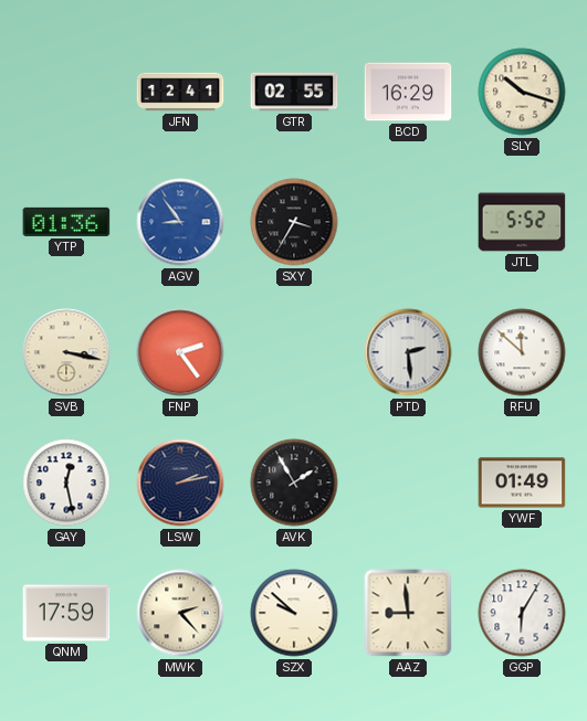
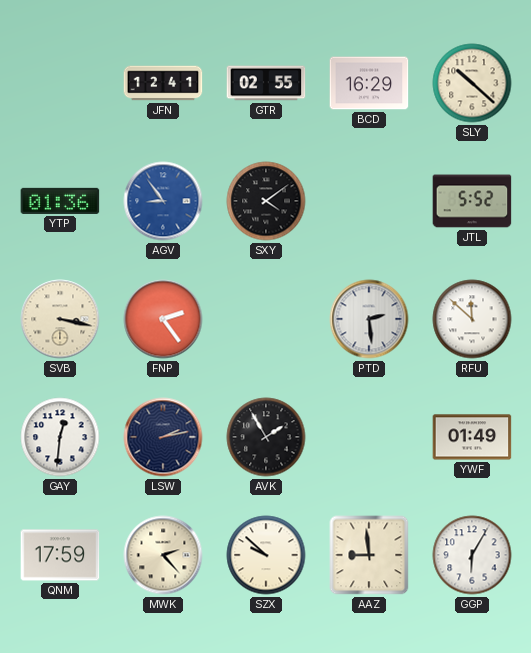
SLY: 10:18 -> 10:22 (472, 83)
SXY: 3:35 -> 4:09 (266, 201)
GAY: 12:28 -> 12:31 (60, 437)
